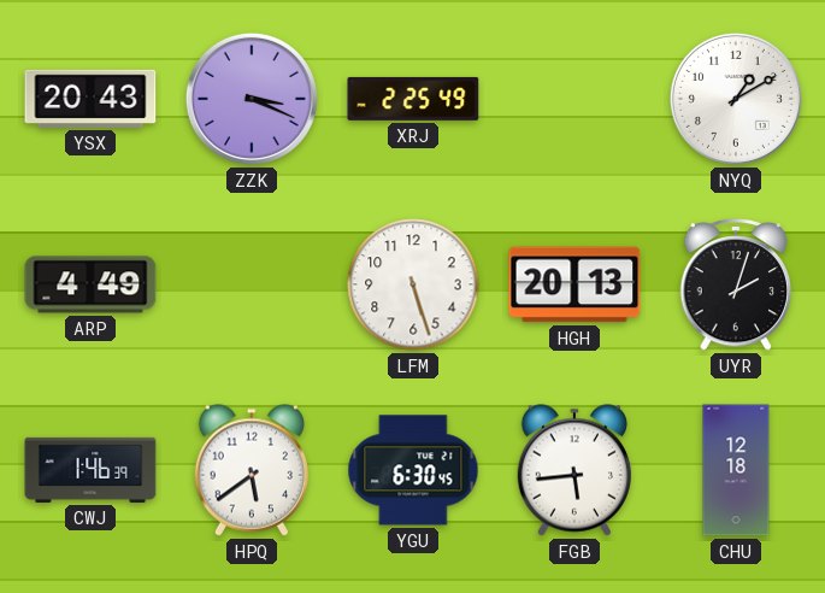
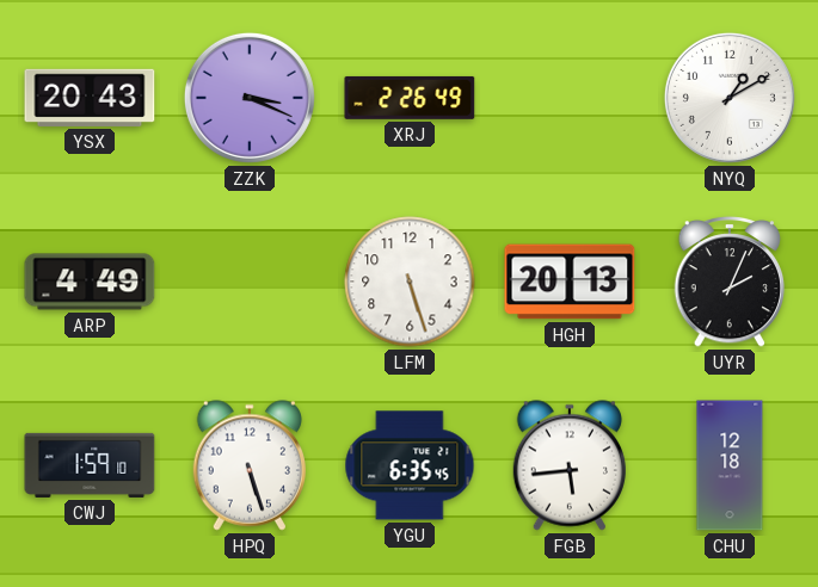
XRJ: 2:25 -> 2:26 (410, 98)
UYR: 2:03 -> 2:04 (730, 282)
CWJ: 1:46 -> 1:59 (90, 465)
HPQ: 5:39 -> 5:27 (248, 465)
YGU: 6:30 -> 6:35 (410, 465)
